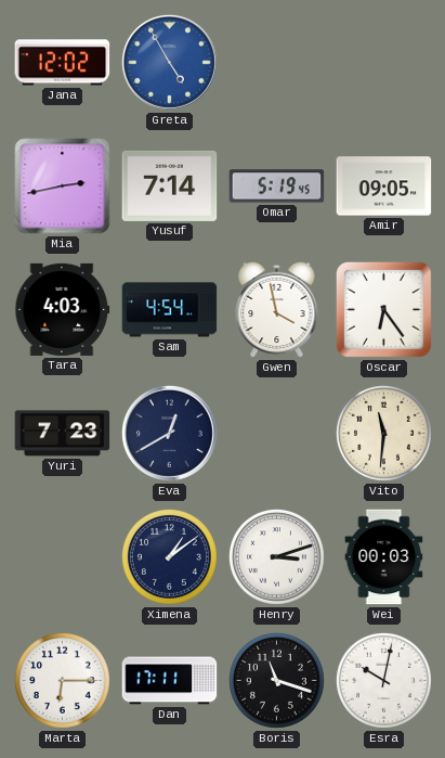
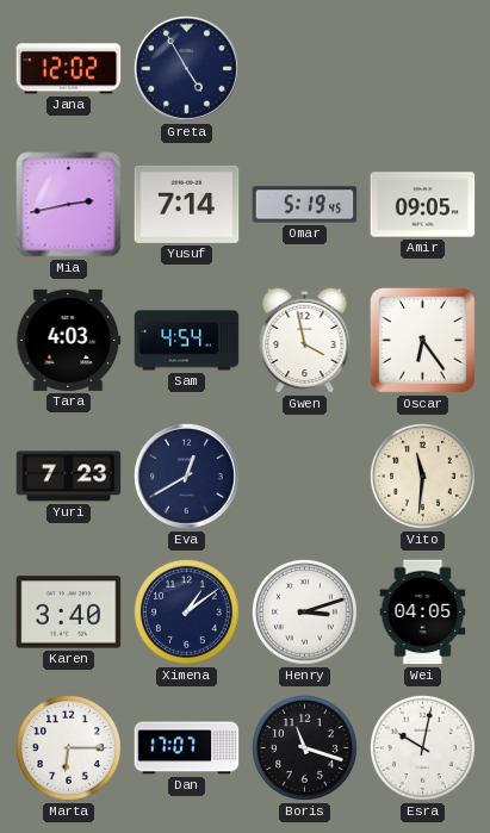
Greta dial: blue -> navy (186, 68)
Karen: none -> 3:40 (69, 613)
Wei: 00:03 -> 04:05 (423, 613)
Dan: 17:11 -> 17:07 (187, 748)
